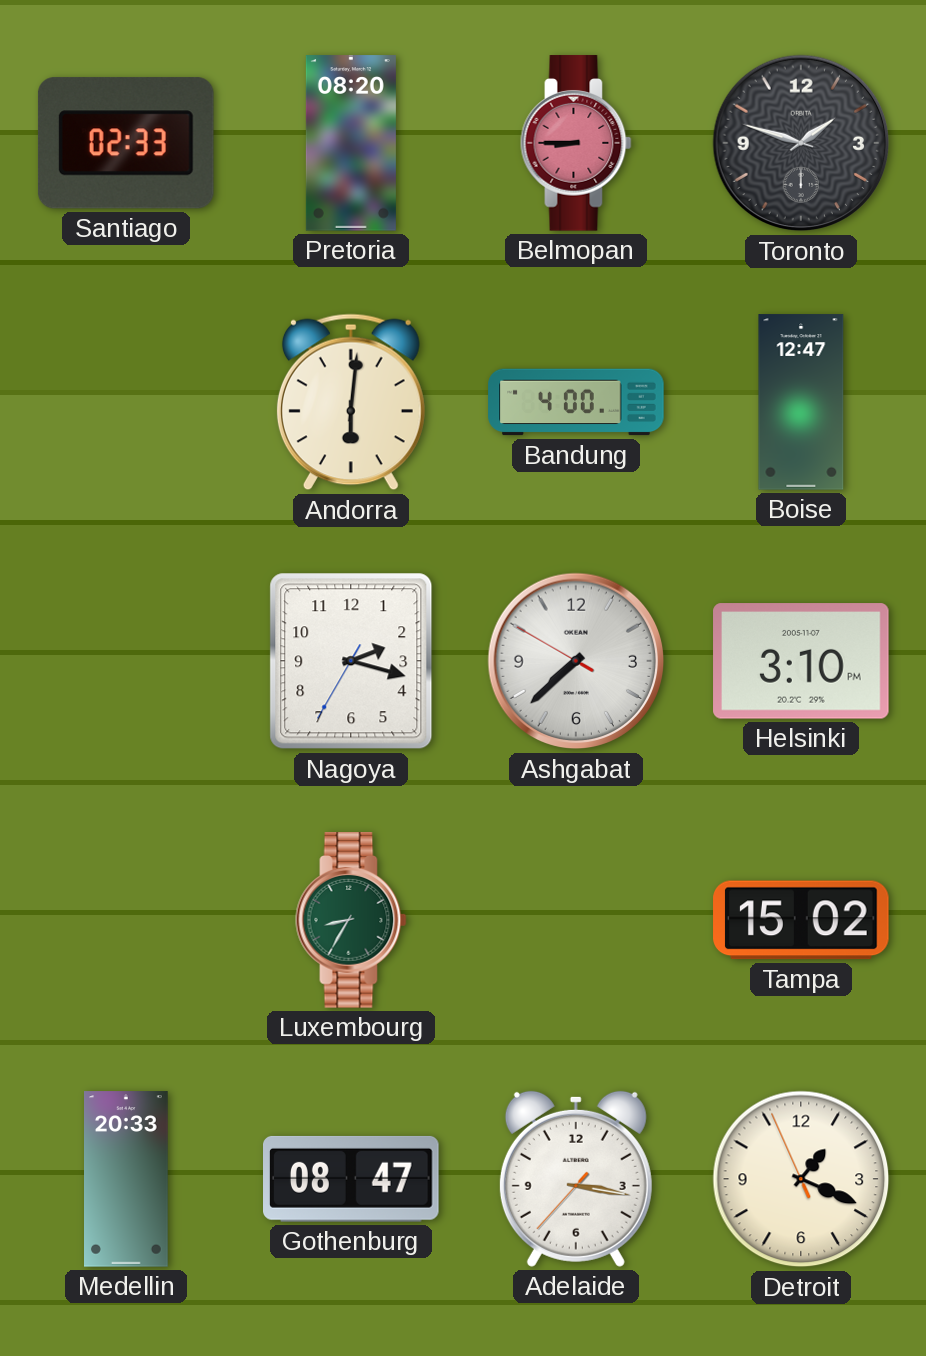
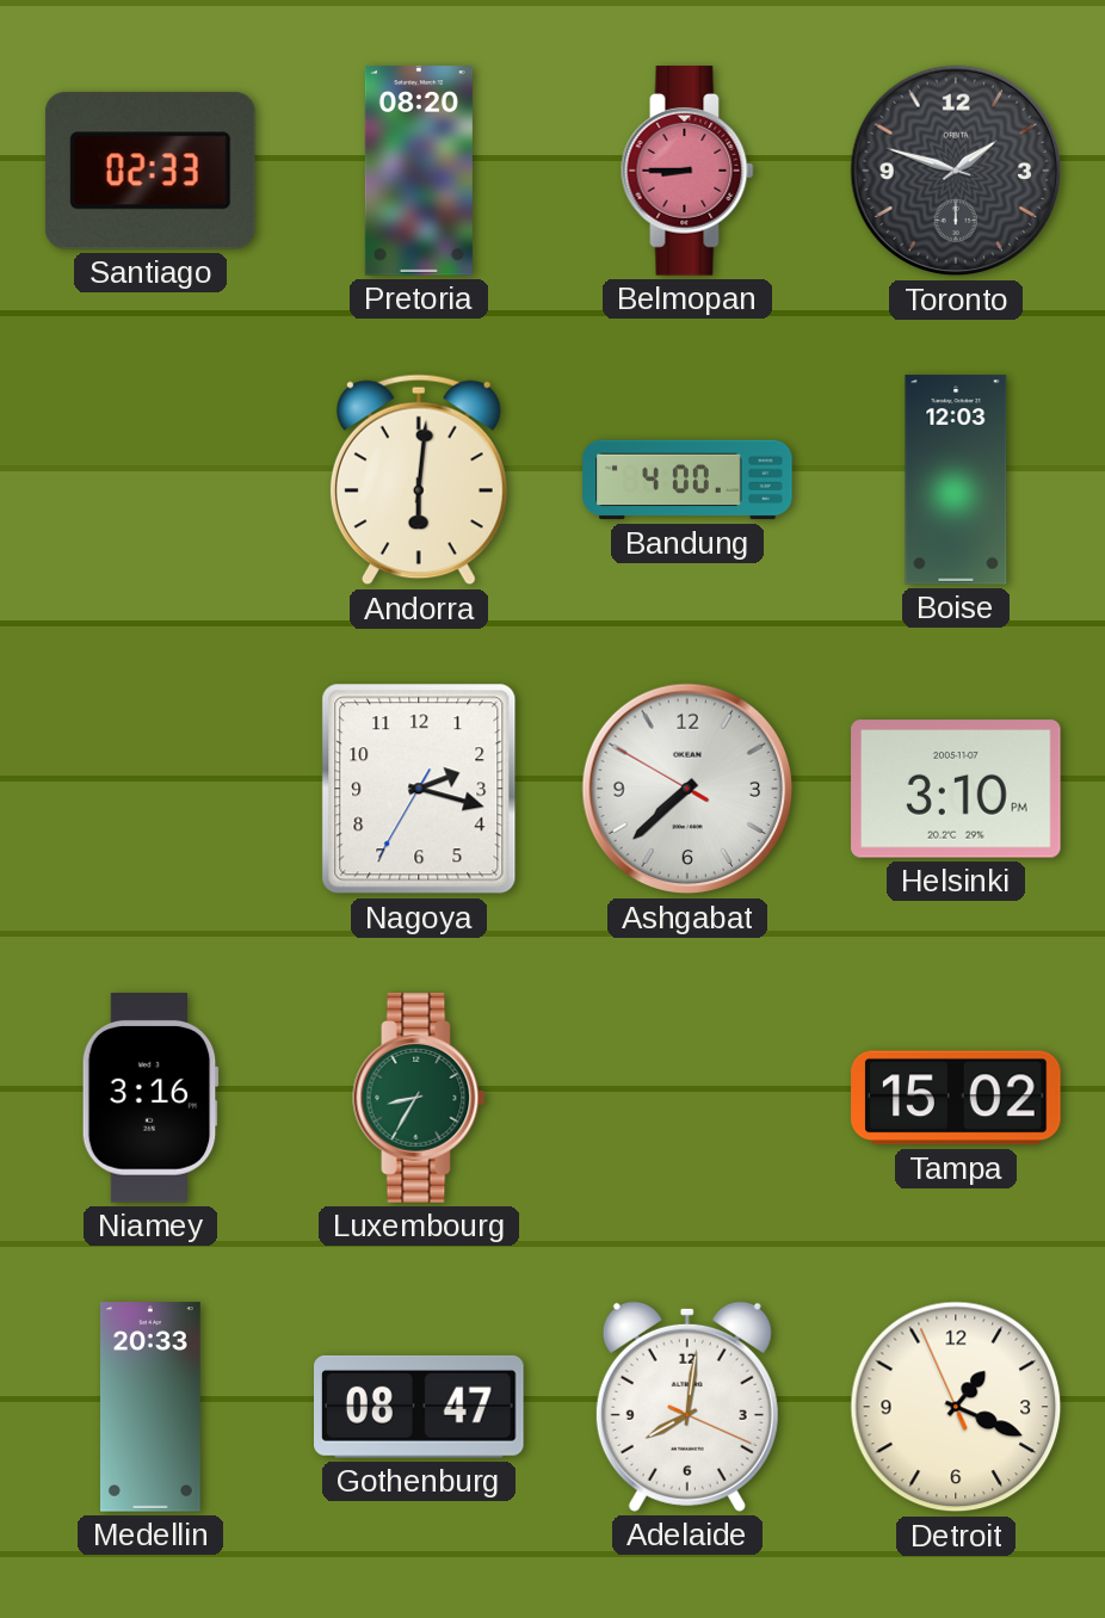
Boise: 12:47 -> 12:03 (956, 480)
Niamey: none -> 3:16 (150, 1098)
Adelaide: 3:16 -> 8:01 (687, 1407)
